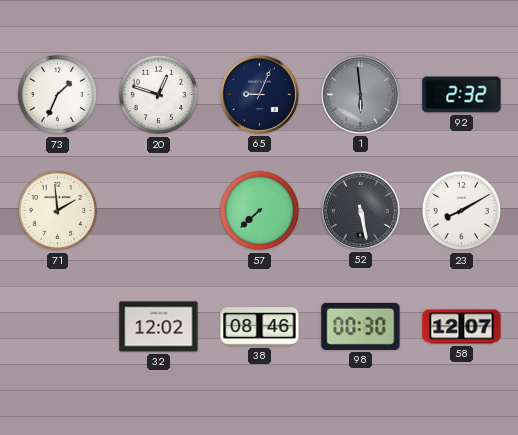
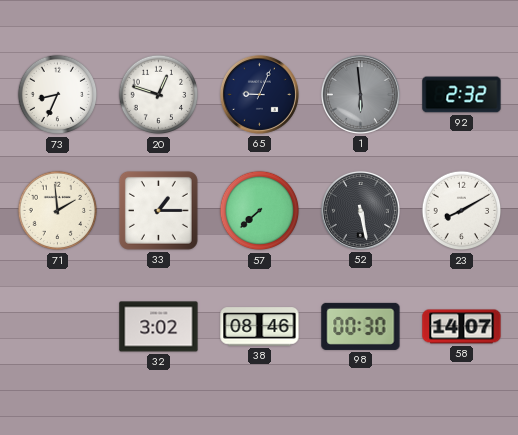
73: 1:34 -> 8:34 (58, 95)
33: none -> 1:15 (158, 210)
32: 12:02 -> 3:02 (159, 327)
58: 12:07 -> 14:07 (462, 327)
